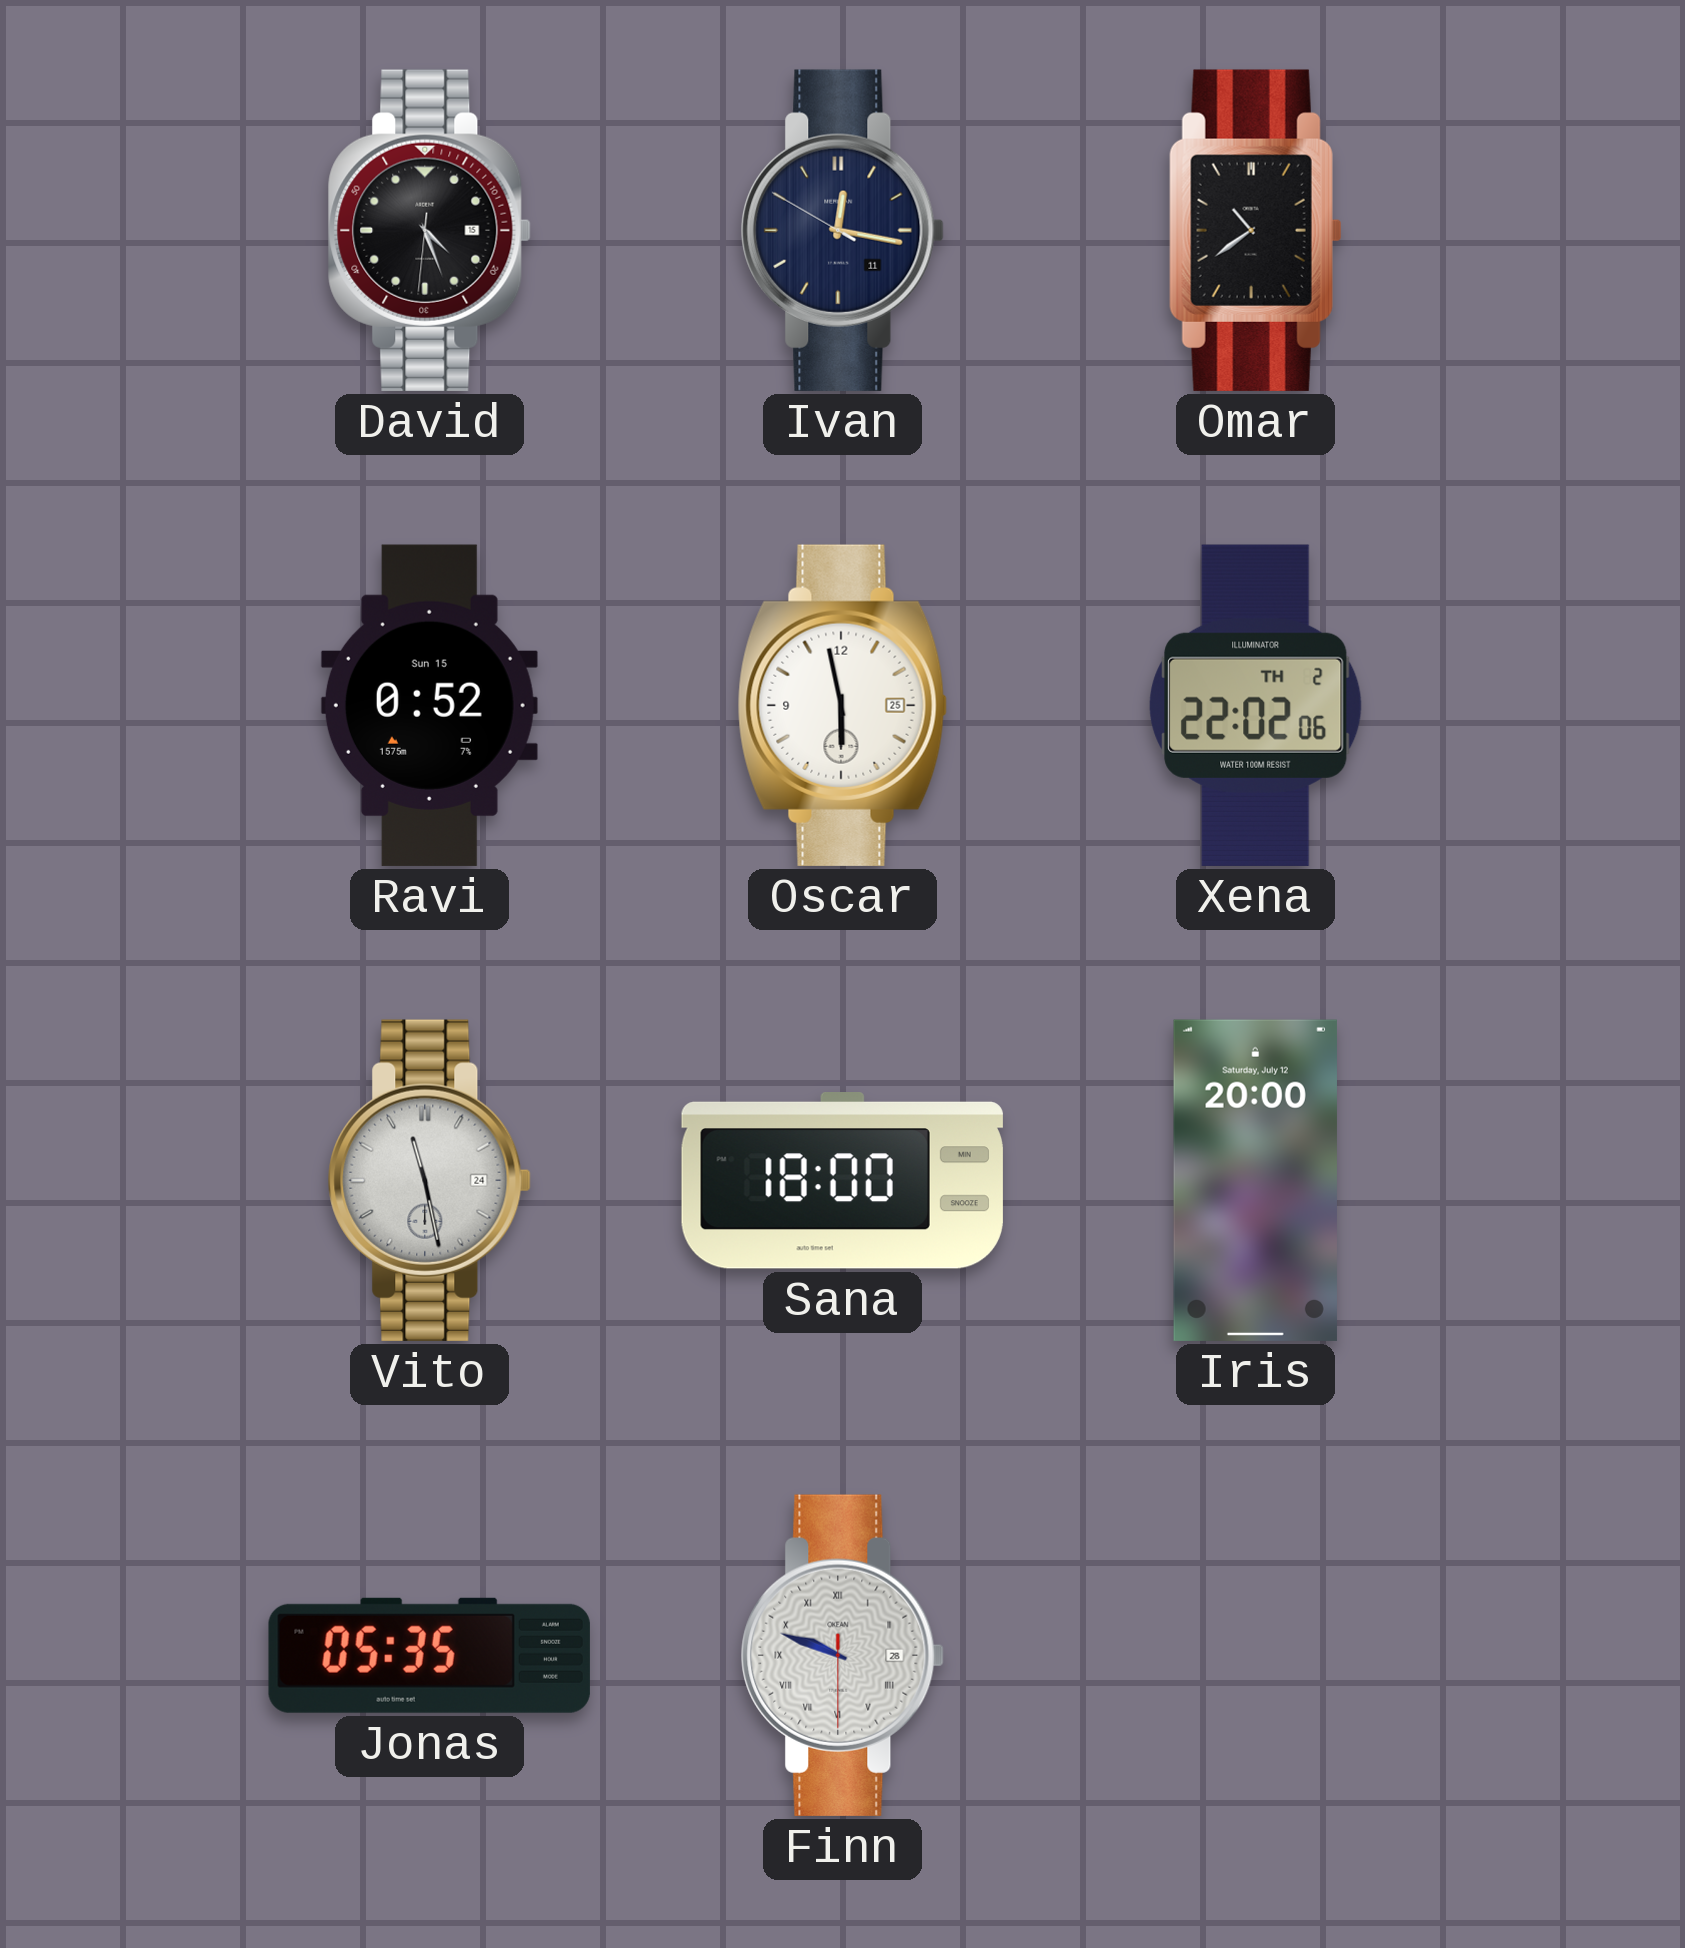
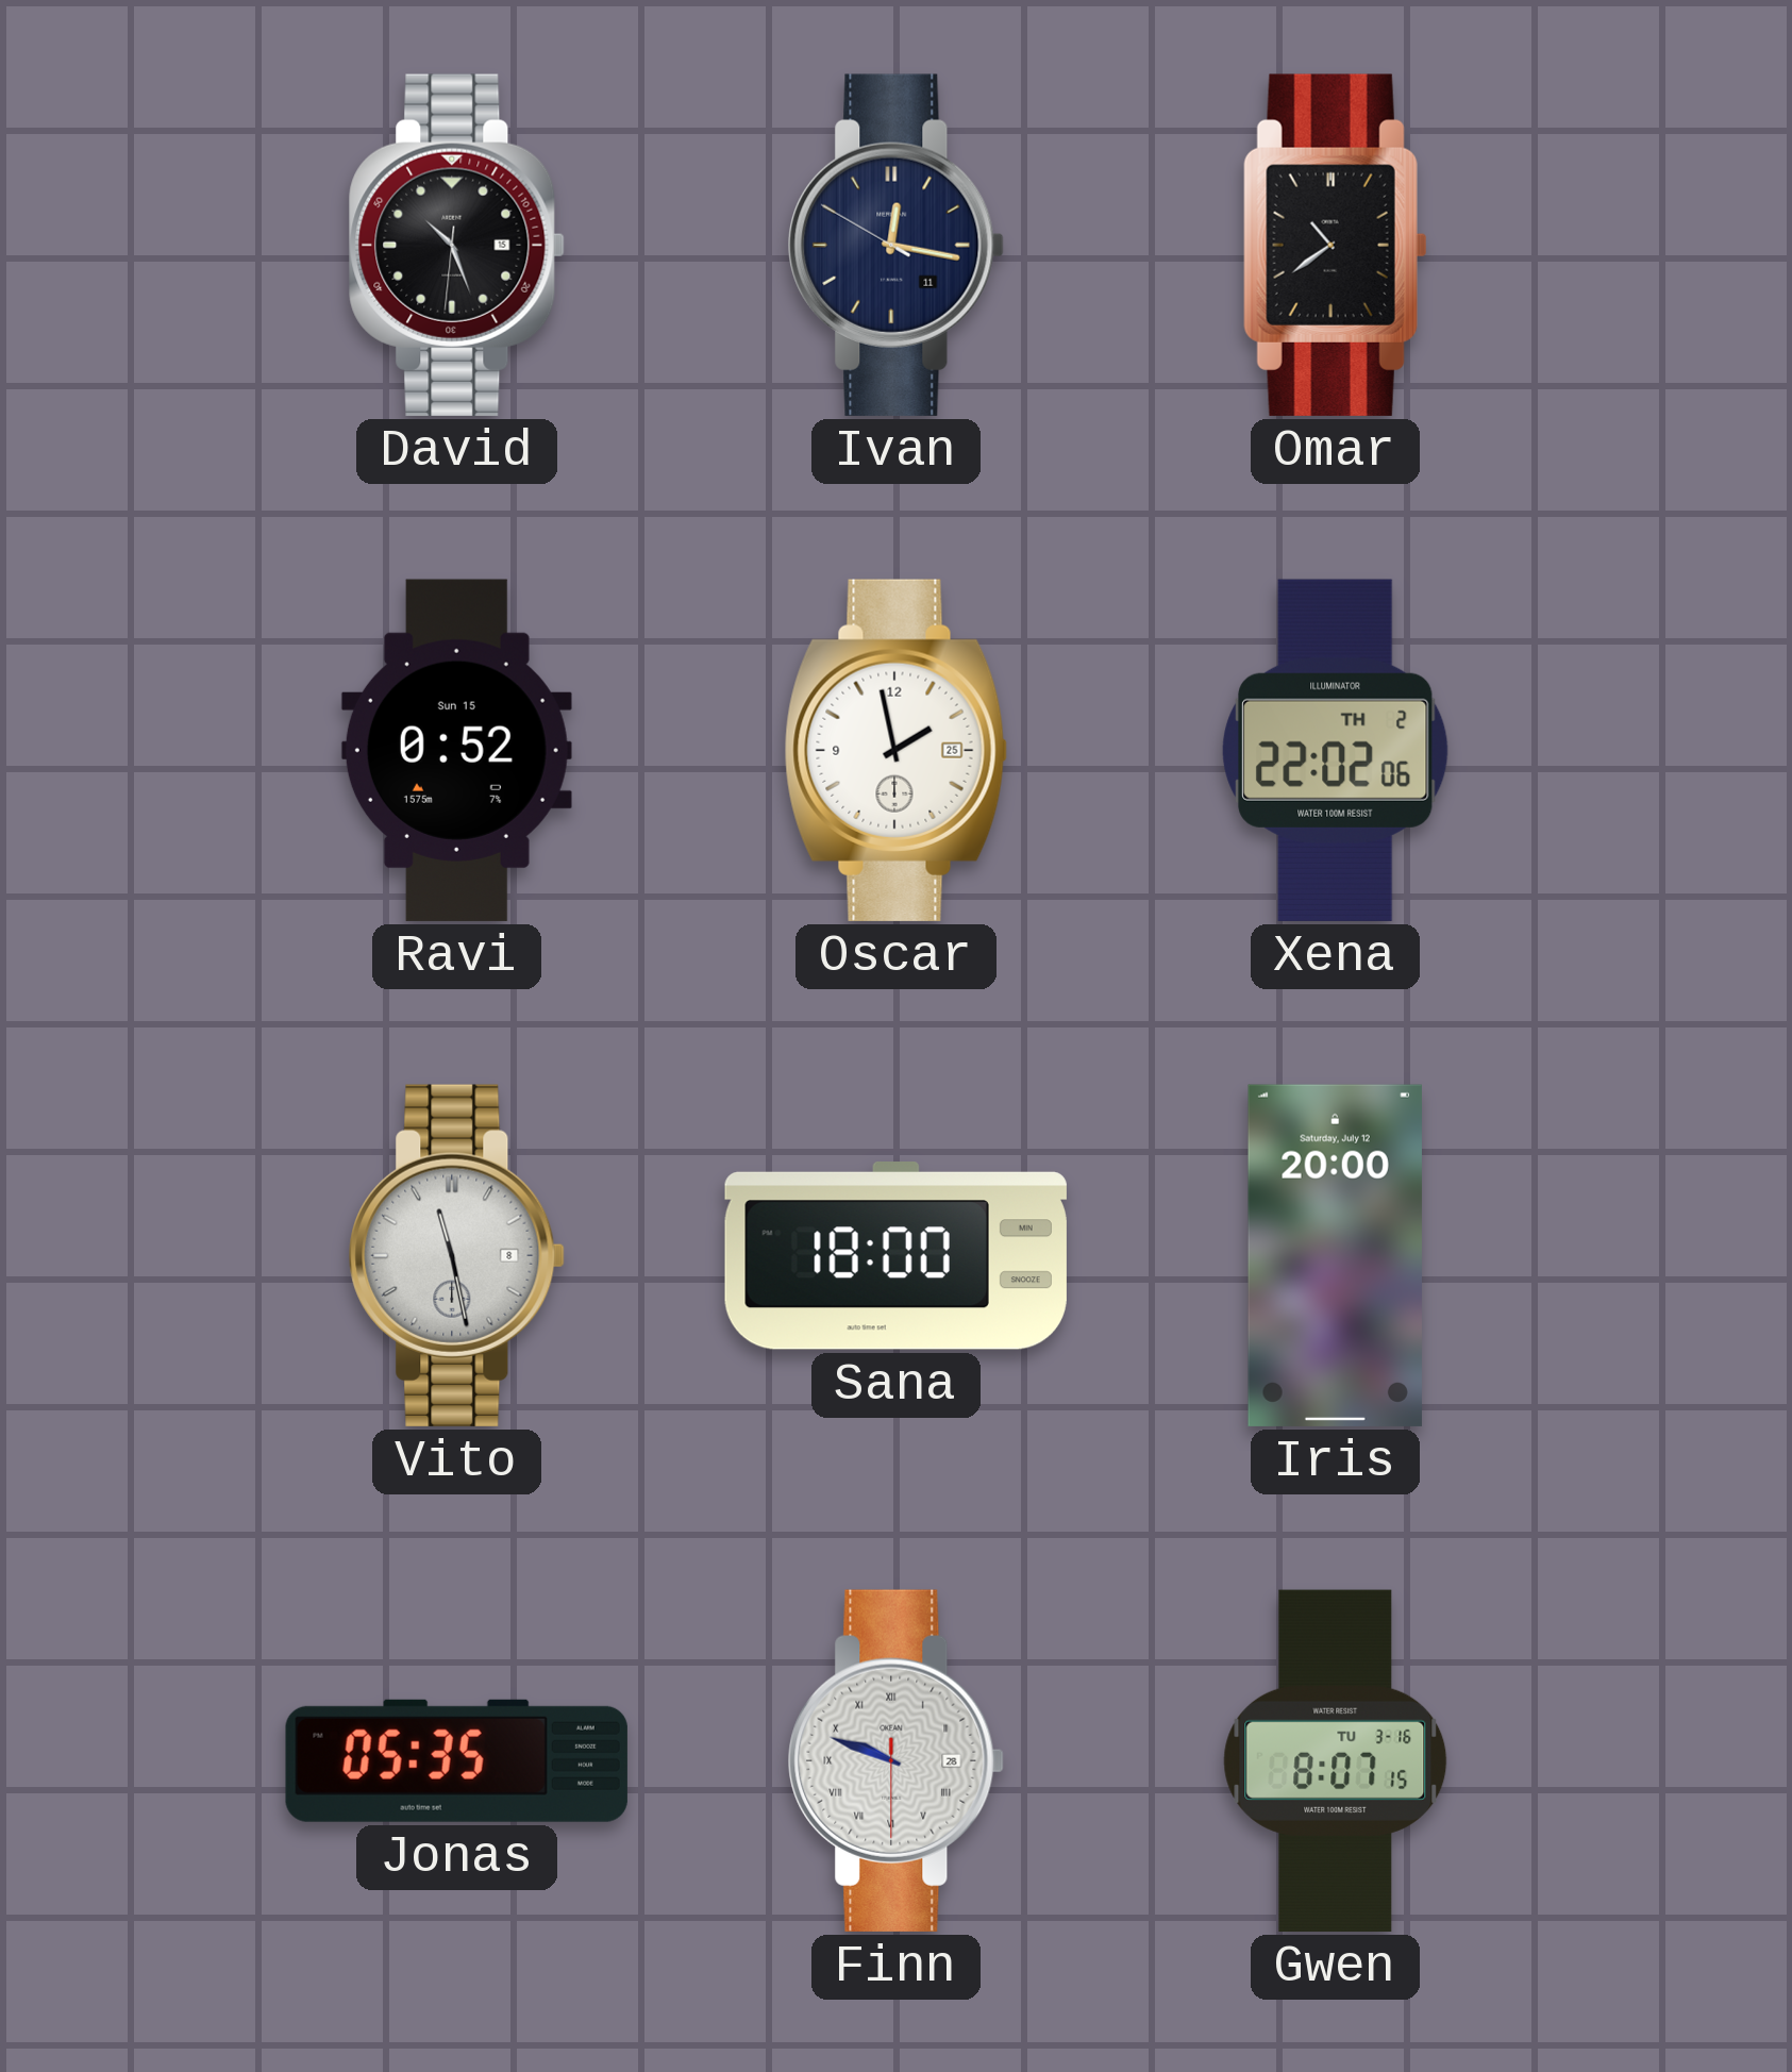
David: 4:26 -> 10:26 (456, 245)
Oscar: 5:58 -> 1:58 (895, 750)
Vito date: 24 -> 8 (456, 1255)
Gwen: none -> 8:07 (1336, 1760)
